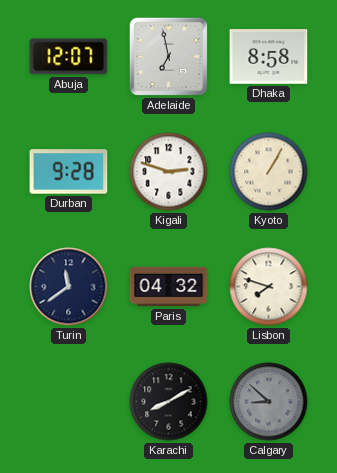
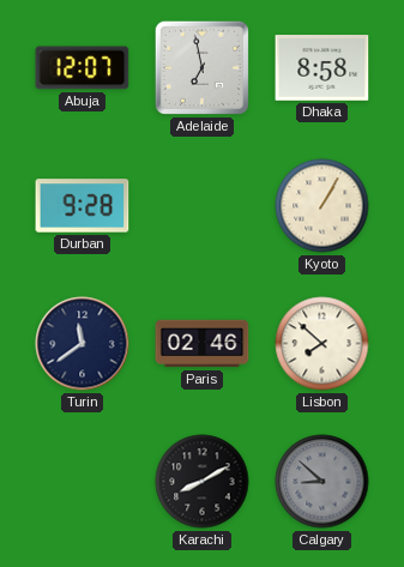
Kigali: 2:48 -> none (169, 172)
Paris: 04:32 -> 02:46 (203, 344)
Lisbon: 7:48 -> 7:52 (322, 344)
